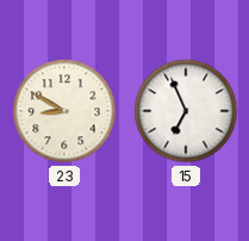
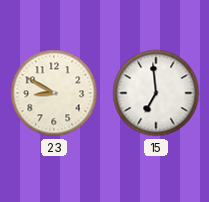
15: 6:56 -> 6:59 (156, 93)
